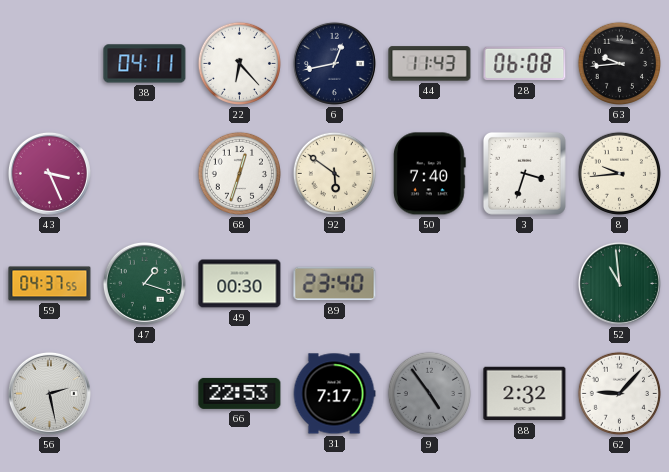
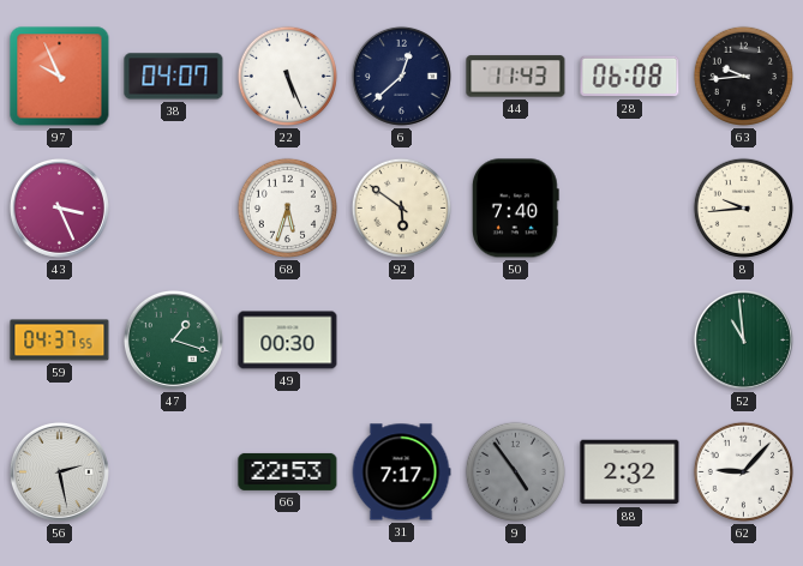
97: none -> 9:56 (60, 77)
38: 04:11 -> 04:07 (174, 77)
22: 6:23 -> 5:26 (287, 76)
6: 12:43 -> 12:38 (401, 76)
68: 12:33 -> 5:33 (287, 207)
3: 3:33 -> none (524, 173)
89: 23:40 -> none (335, 284)
